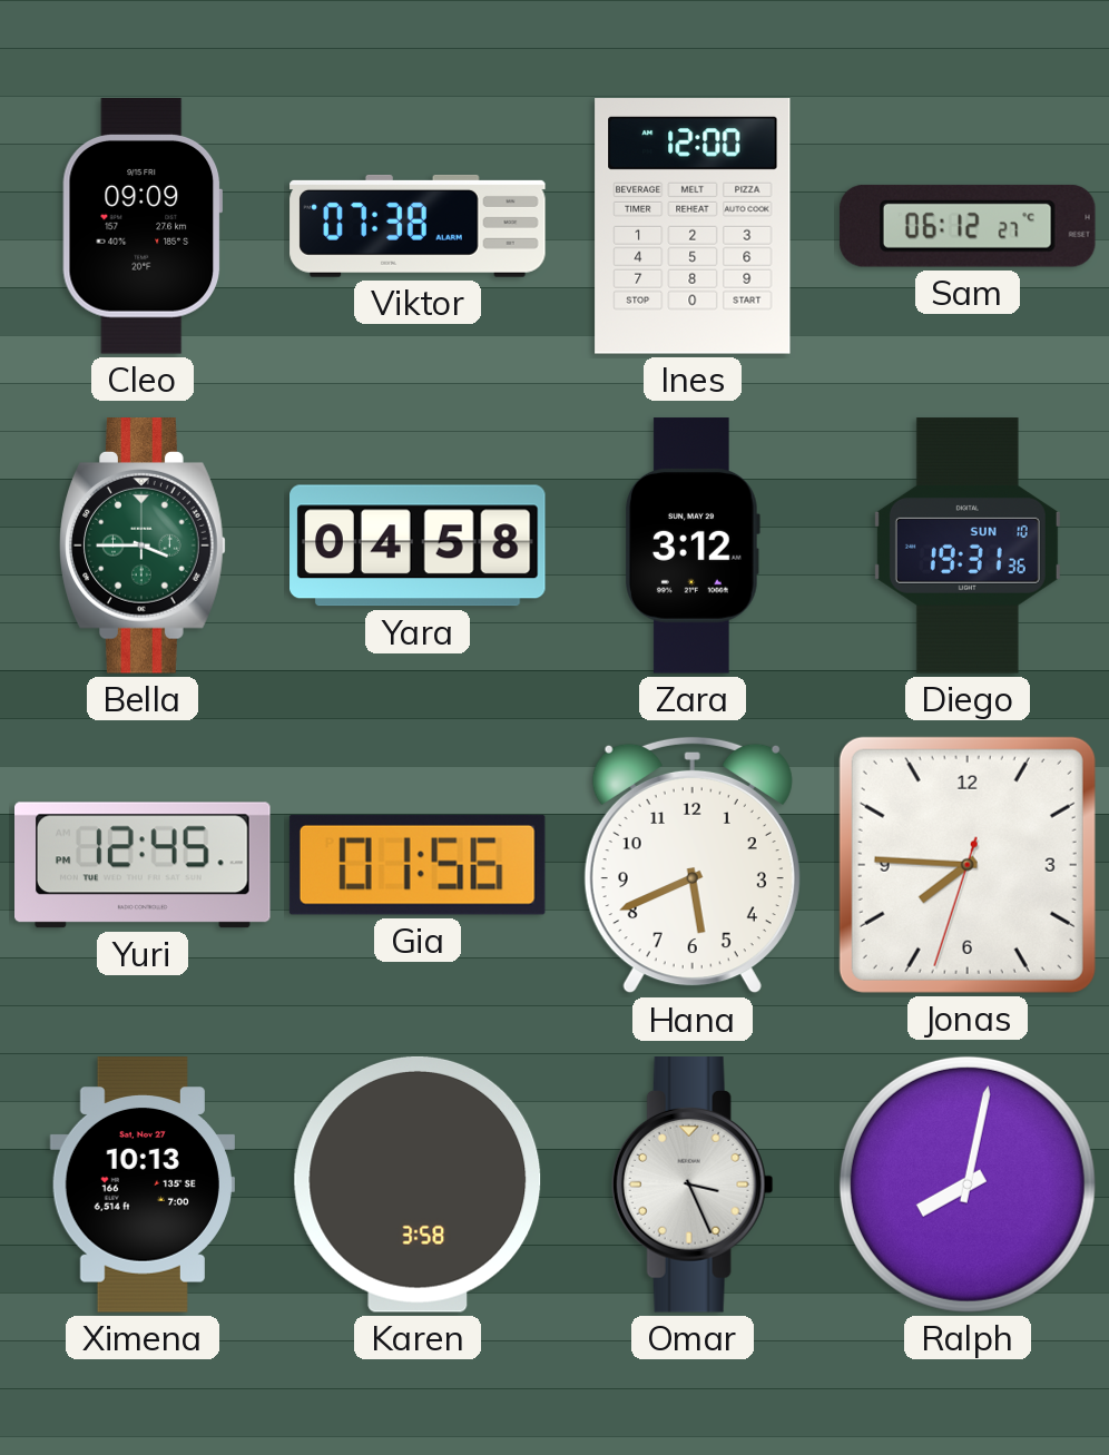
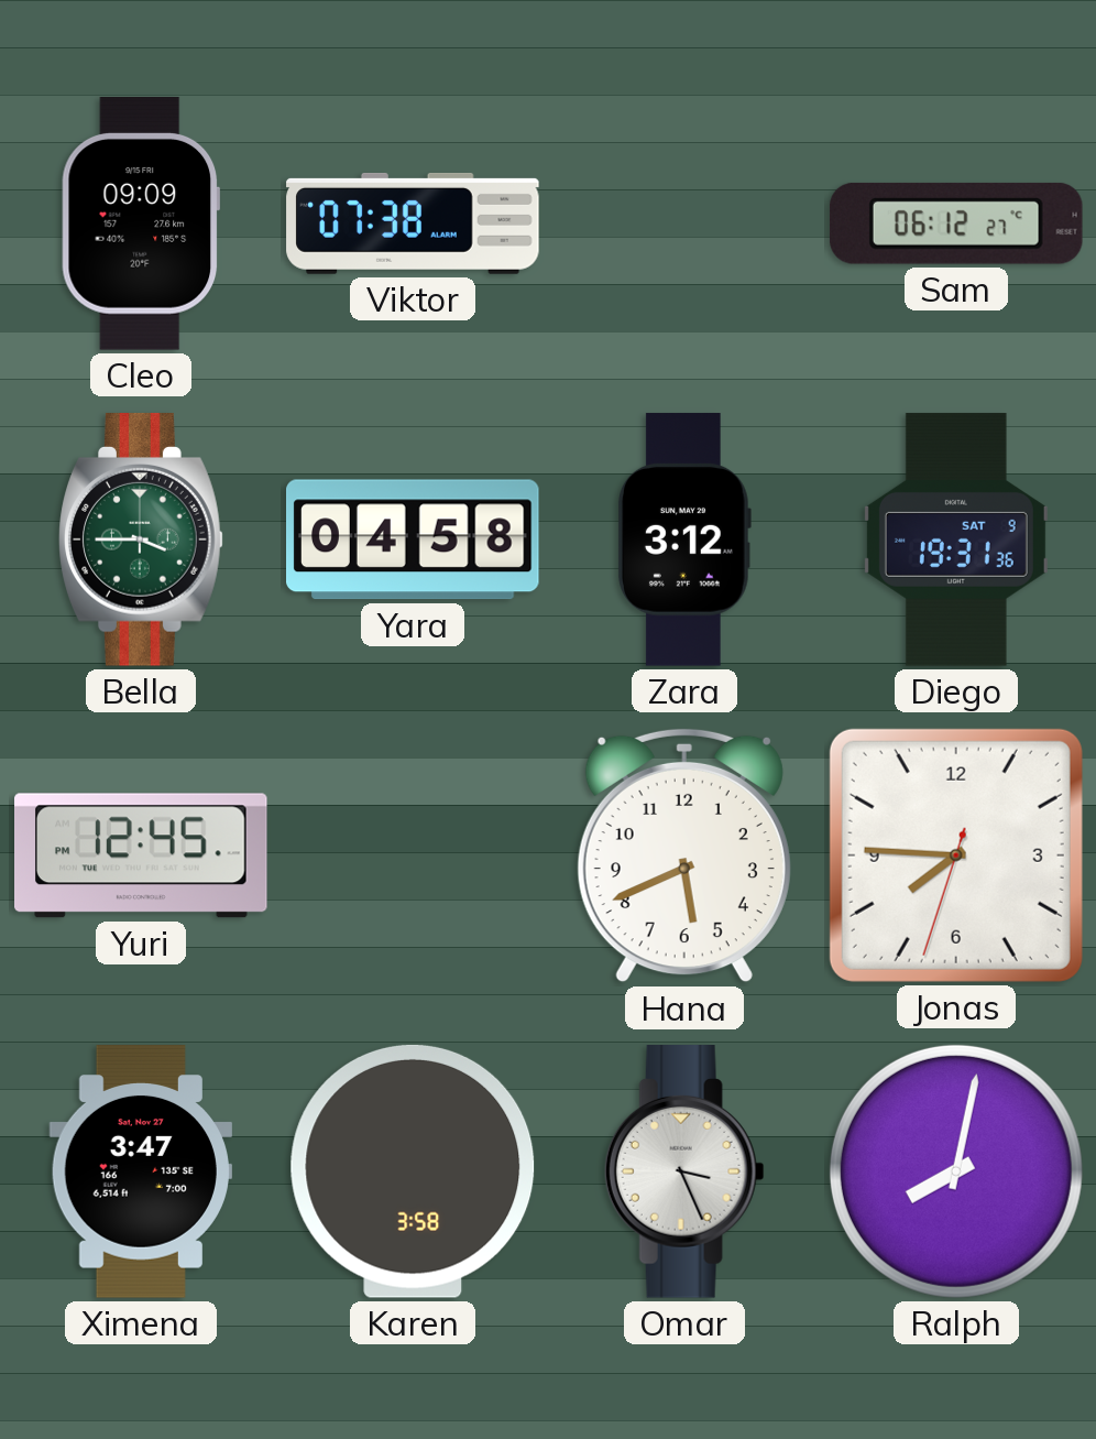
Ines: 12:00 -> none (693, 226)
Diego date: SUN 10 -> SAT 9 (956, 539)
Gia: 01:56 -> none (418, 865)
Ximena: 10:13 -> 3:47 (141, 1171)
